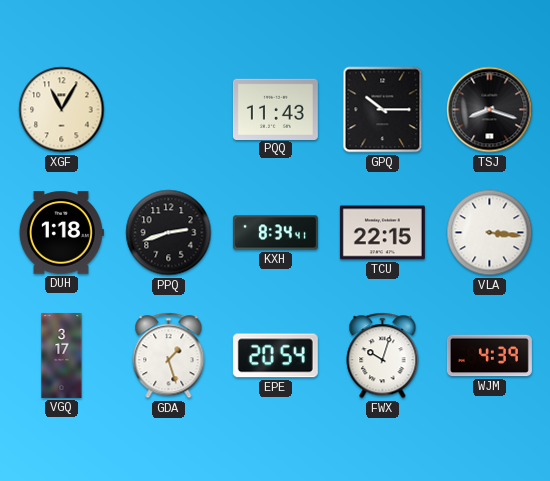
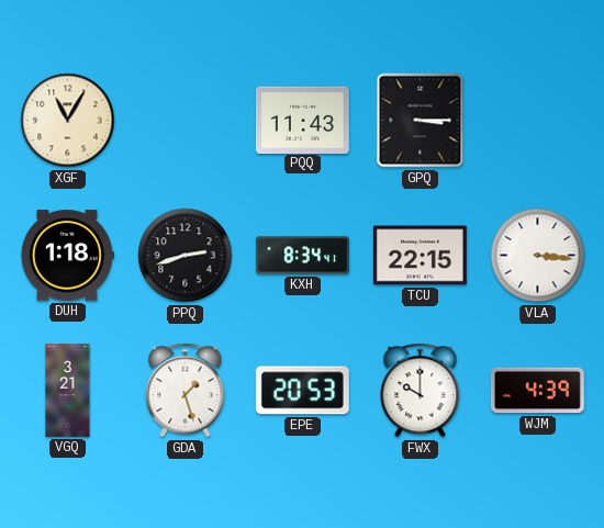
GPQ: 10:15 -> 3:15 (421, 121)
TSJ: 8:18 -> none (490, 110)
VGQ: 3:17 -> 3:21 (68, 390)
EPE: 20:54 -> 20:53 (302, 391)
FWX: 10:03 -> 10:00 (421, 391)
